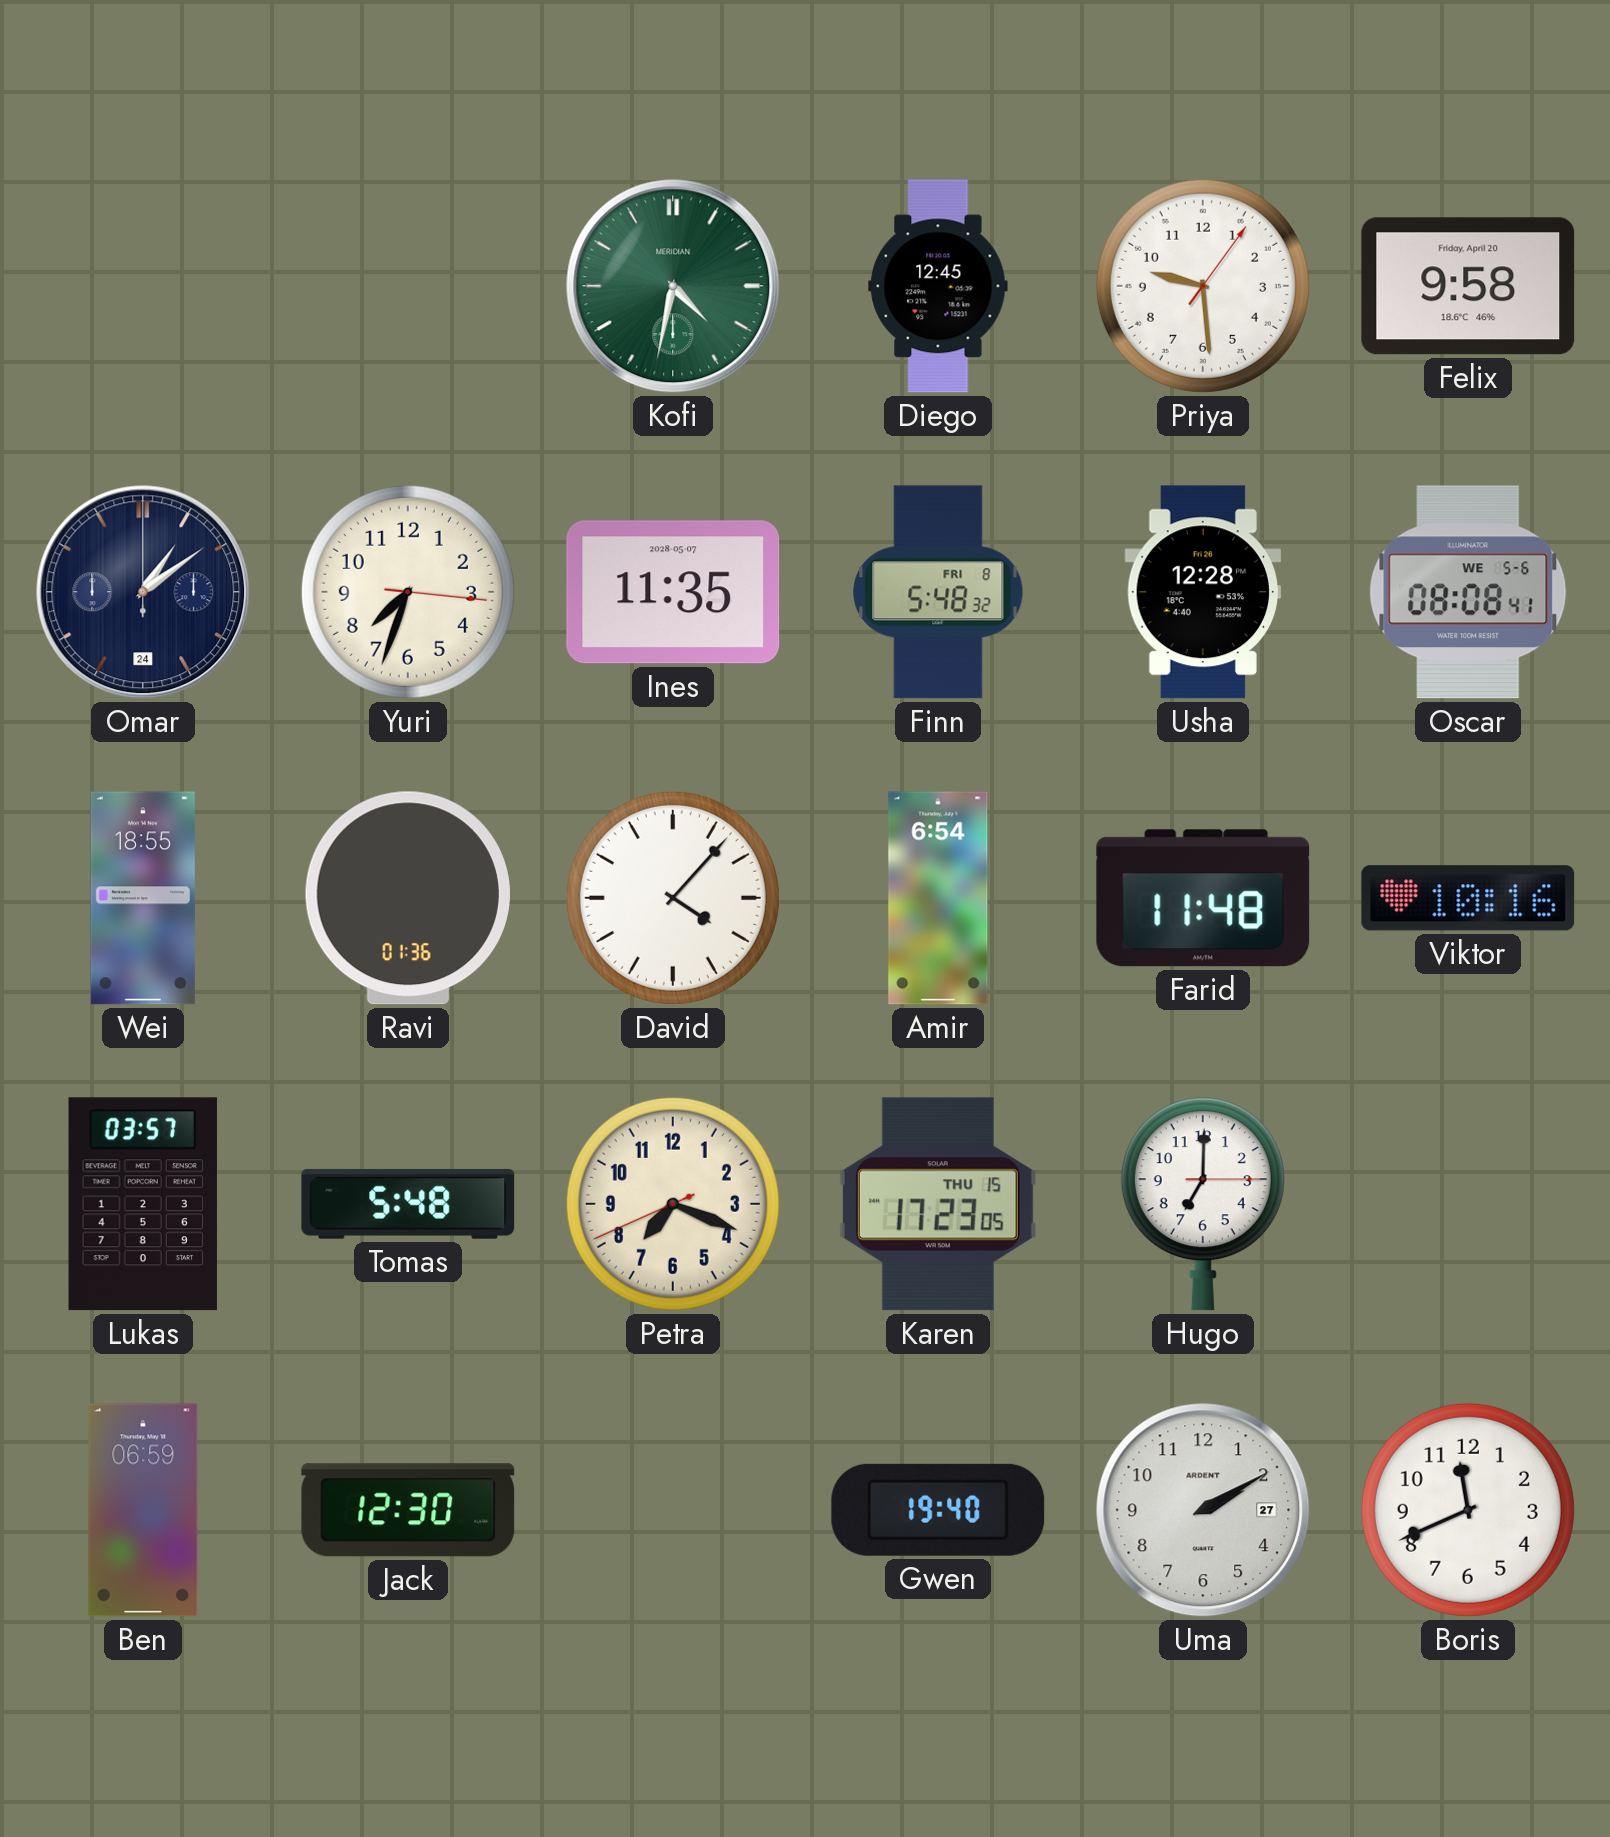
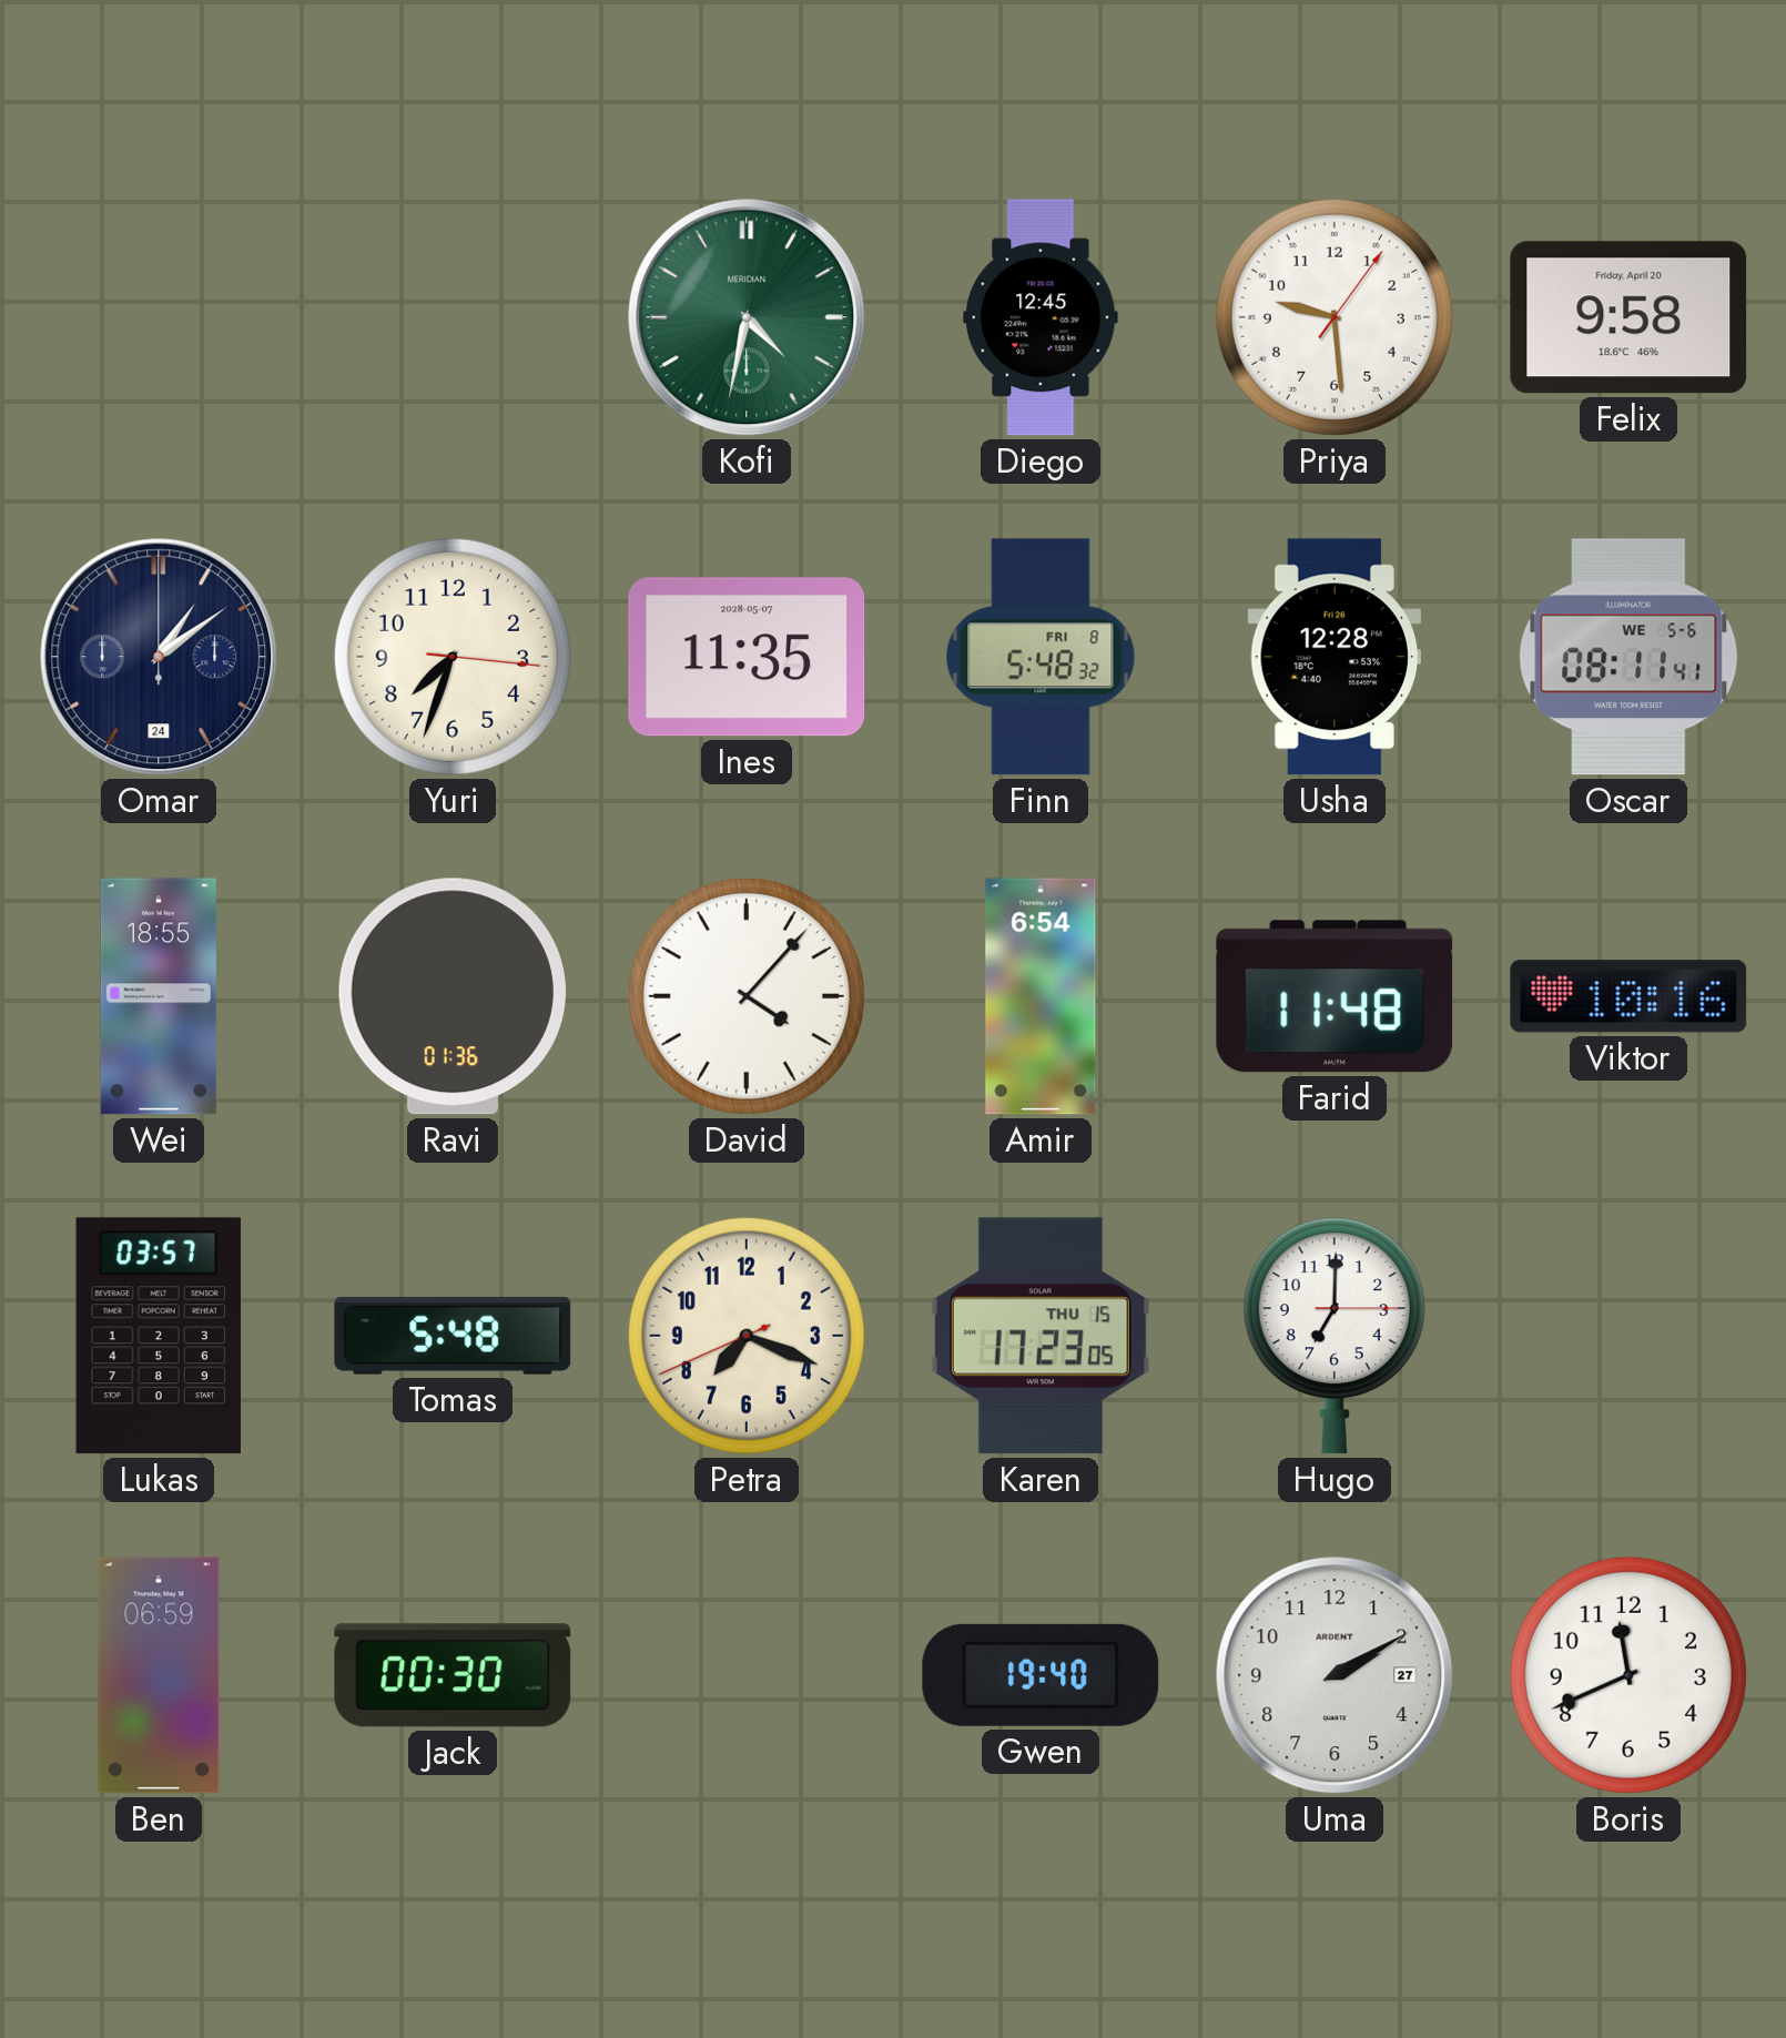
Oscar: 08:08 -> 08:11 (1628, 657)
Jack: 12:30 -> 00:30 (453, 1675)
